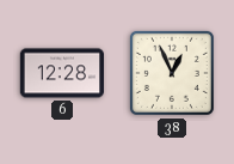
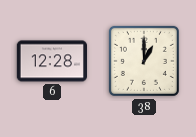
38: 12:56 -> 1:00 (144, 61)
